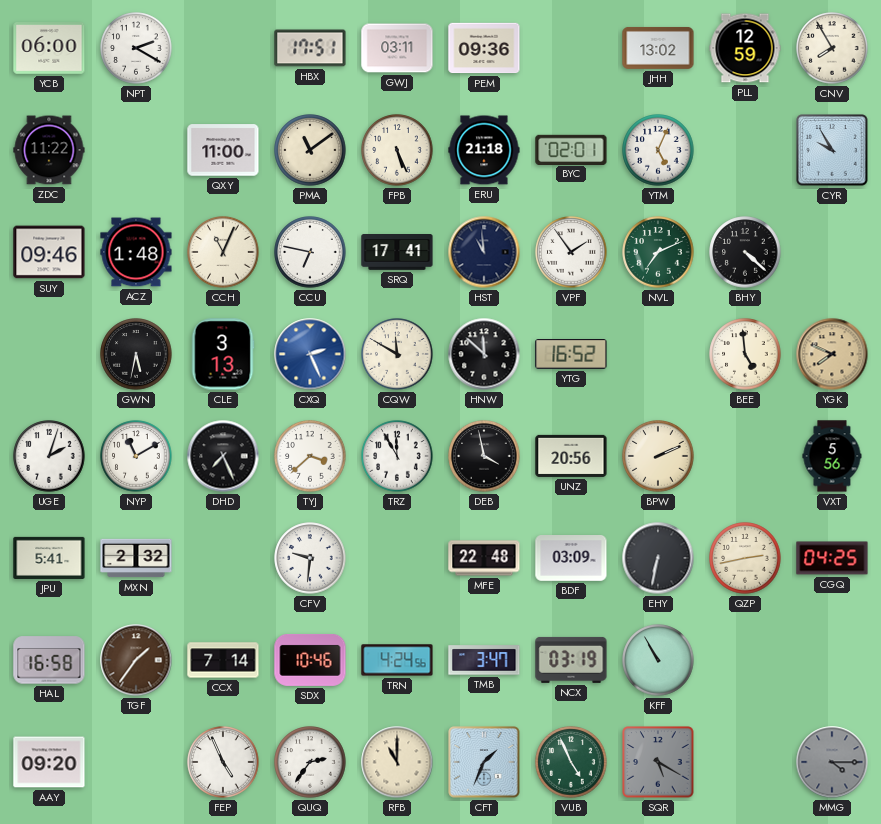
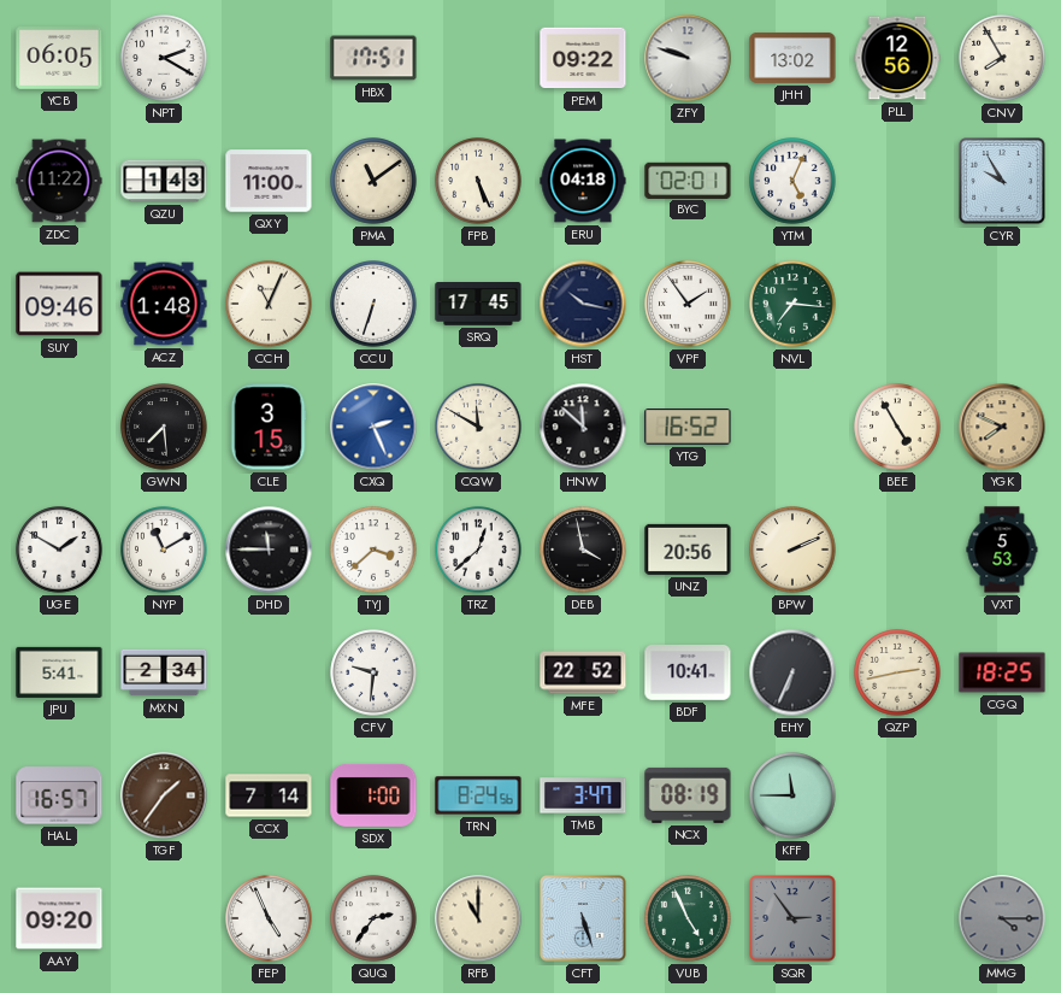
YCB: 06:00 -> 06:05 (59, 59)
GWJ: 03:11 -> none (397, 48)
PEM: 09:36 -> 09:22 (583, 58)
ZFY: none -> 9:48 (688, 58)
PLL: 12:59 -> 12:56 (897, 58)
QZU: none -> 1:43 (164, 181)
ERU: 21:18 -> 04:18 (583, 181)
CCU: 6:47 -> 6:33 (373, 304)
SRQ: 17:41 -> 17:45 (478, 305)
HST: 10:59 -> 10:17 (583, 304)
NVL: 7:11 -> 7:16 (792, 304)
BHY: 4:22 -> none (745, 252)
GWN: 5:32 -> 7:29 (164, 427)
CLE: 3:13 -> 3:15 (269, 427)
BEE: 4:59 -> 4:55 (897, 427)
UGE: 2:03 -> 1:50 (59, 550)
DHD: 7:26 -> 11:45 (269, 550)
TRZ: 11:55 -> 12:38 (478, 550)
VXT: 5:56 -> 5:53 (1002, 550)
MXN: 2:32 -> 2:34 (164, 672)
MFE: 22:48 -> 22:52 (583, 672)
BDF: 03:09 -> 10:41 (688, 674)
EHY: 6:32 -> 6:34 (792, 672)
CGQ: 04:25 -> 18:25 (1002, 672)
HAL: 16:58 -> 16:57 (59, 795)
SDX: 10:46 -> 1:00 (373, 795)
TRN: 4:24 -> 8:24 (478, 795)
NCX: 03:19 -> 08:19 (688, 795)
KFF: 10:55 -> 11:45 (792, 795)
CFT: 1:34 -> 5:27 (583, 918)
SQR: 5:20 -> 2:54 (792, 918)
